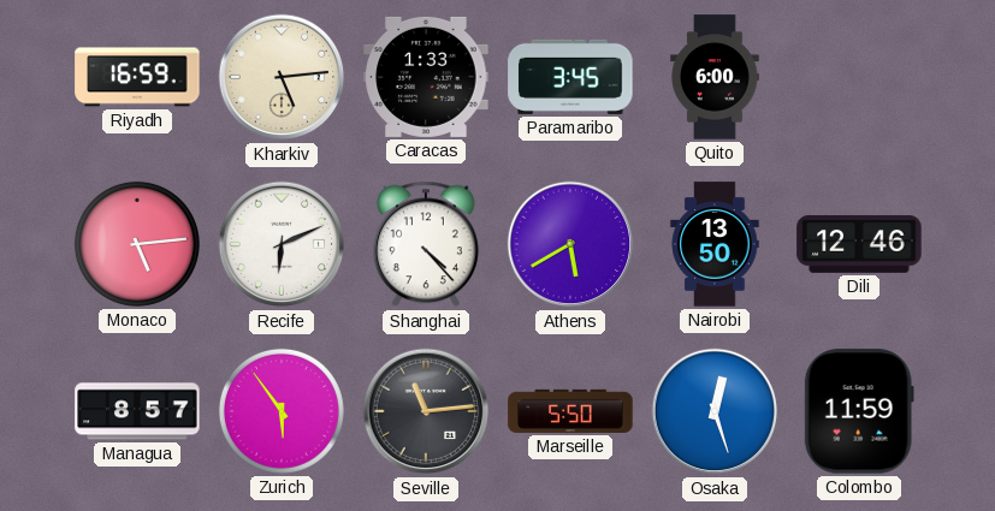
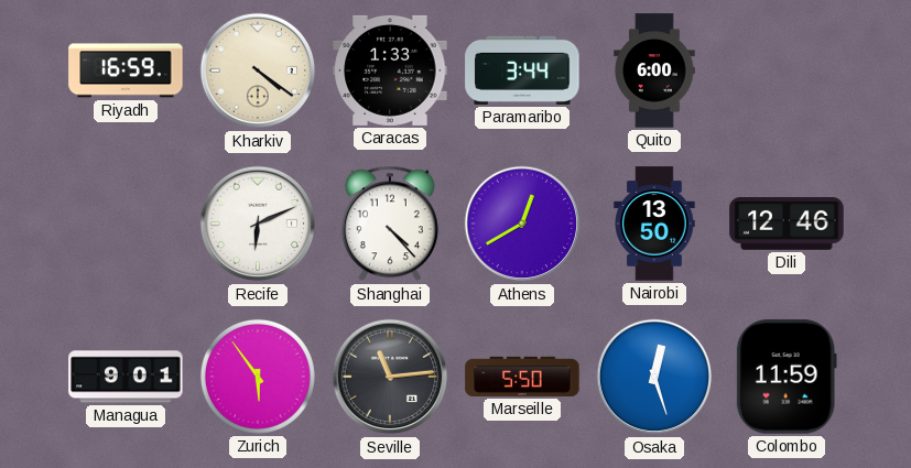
Kharkiv: 5:14 -> 4:21 (258, 70)
Paramaribo: 3:45 -> 3:44 (522, 70)
Monaco: 5:14 -> none (137, 244)
Athens: 5:40 -> 12:40 (522, 224)
Managua: 8:57 -> 9:01 (126, 377)
